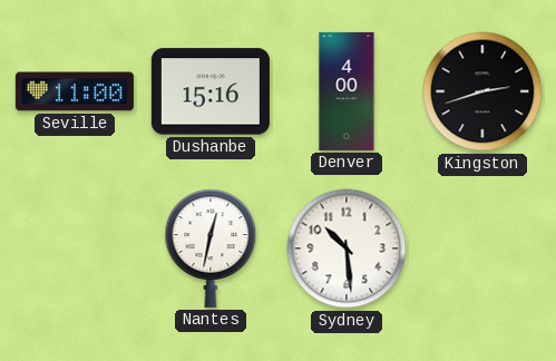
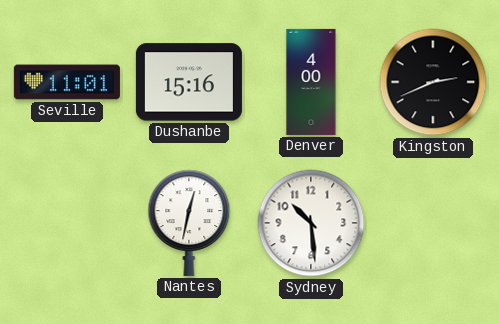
Seville: 11:00 -> 11:01 (67, 82)
Kingston: 2:42 -> 2:41 (433, 82)
